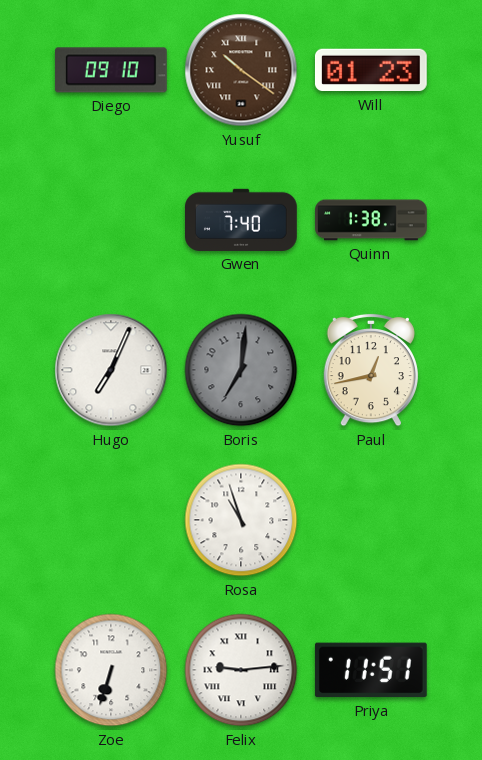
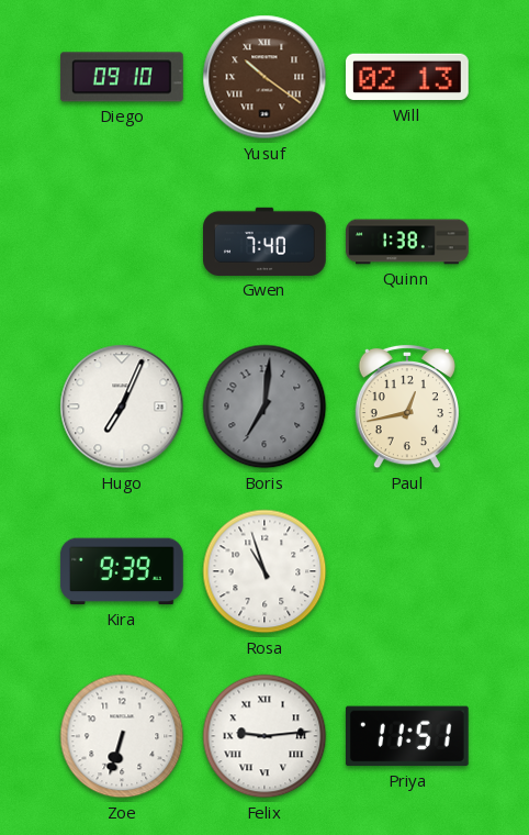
Will: 01:23 -> 02:13 (407, 77)
Kira: none -> 9:39 (122, 571)
